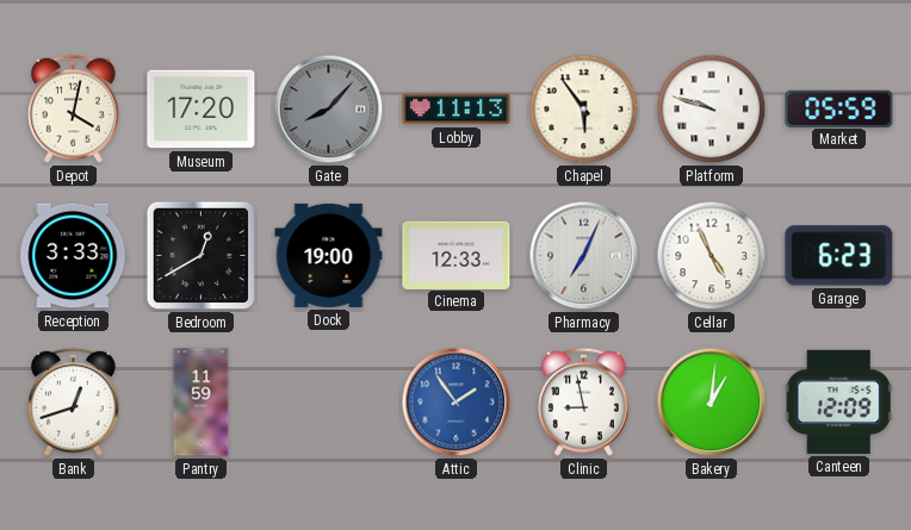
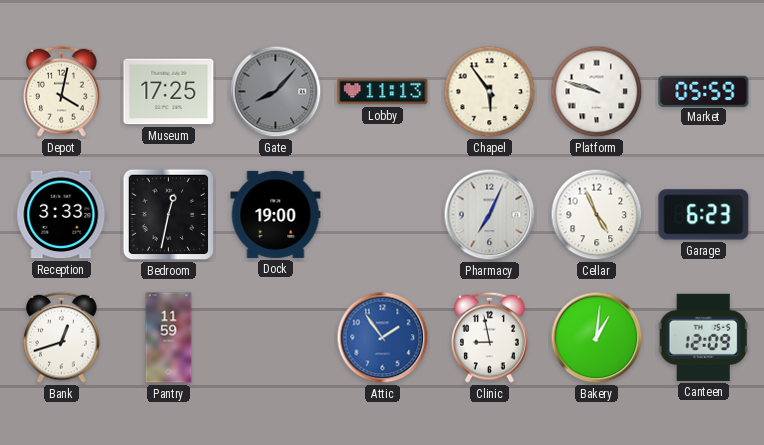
Museum: 17:20 -> 17:25 (169, 92)
Bedroom: 12:40 -> 12:32 (169, 215)
Cinema: 12:33 -> none (457, 255)
